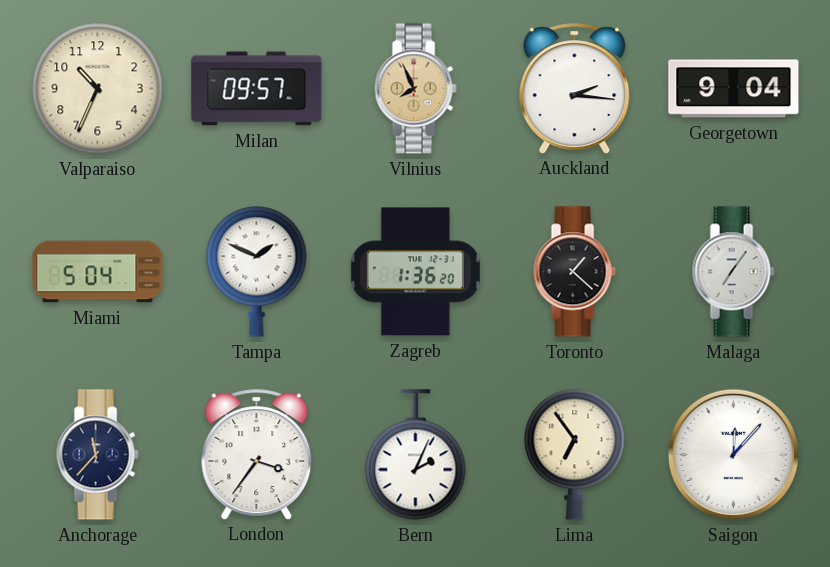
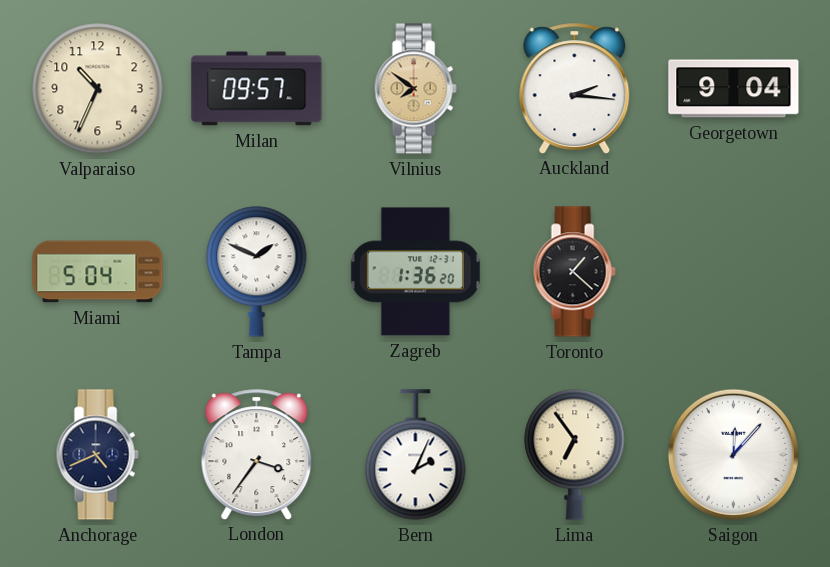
Vilnius: 7:56 -> 7:51 (415, 89)
Malaga: 7:06 -> none (733, 272)
Anchorage: 11:37 -> 4:41 (97, 455)
